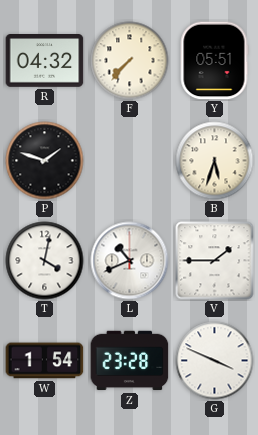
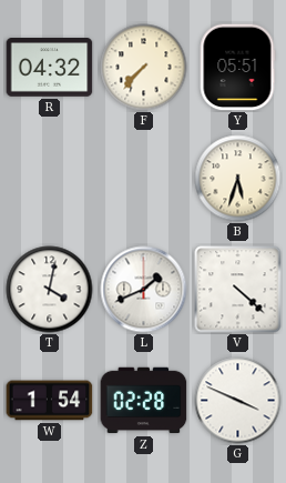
P: 1:48 -> none (45, 161)
L: 10:41 -> 1:41 (144, 290)
V: 1:45 -> 4:22 (238, 290)
Z: 23:28 -> 02:28 (144, 401)
